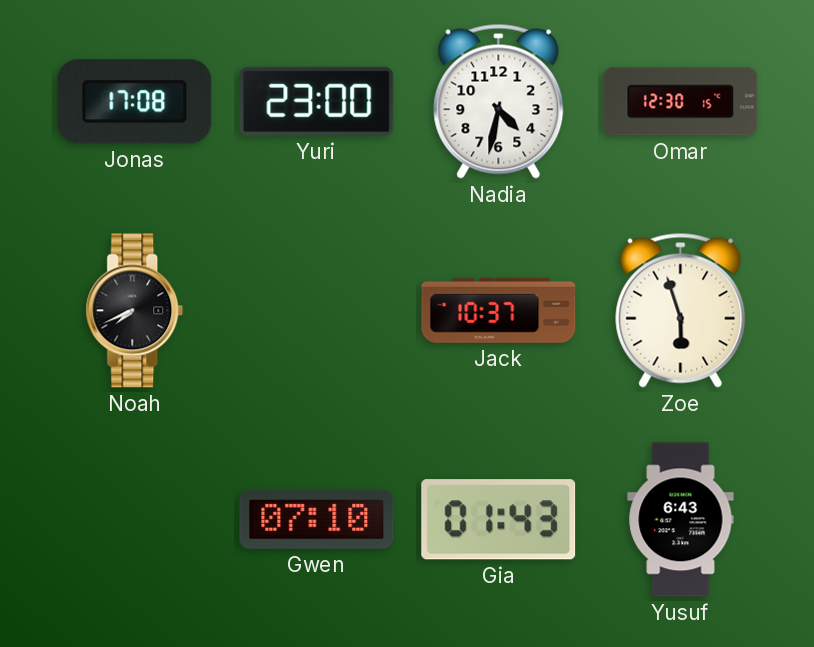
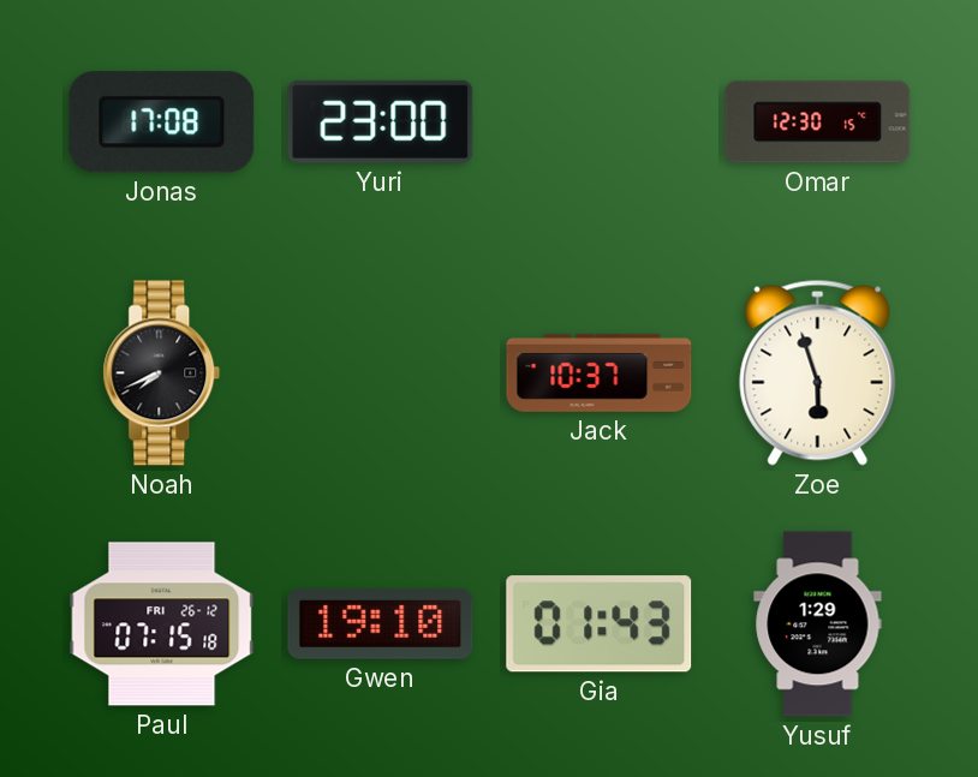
Nadia: 4:32 -> none (499, 101)
Paul: none -> 07:15 (162, 624)
Gwen: 07:10 -> 19:10 (381, 623)
Yusuf: 6:43 -> 1:29 (818, 624)
